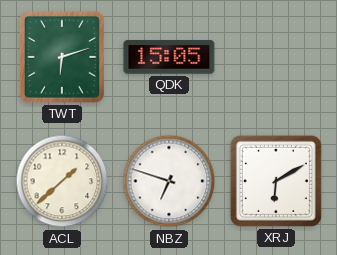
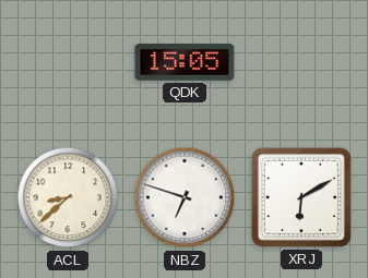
TWT: 6:12 -> none (62, 57)
ACL: 1:38 -> 8:38 (68, 197)
